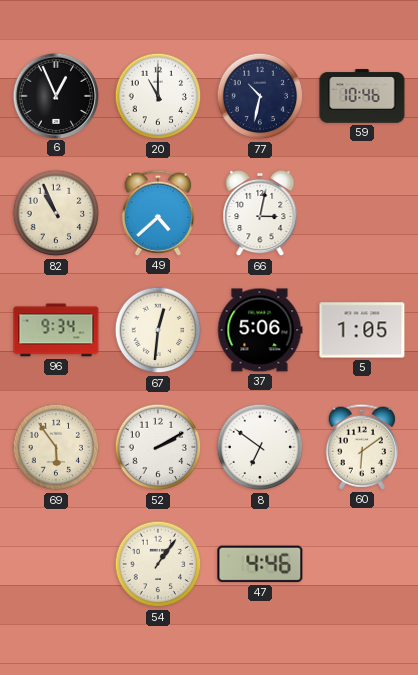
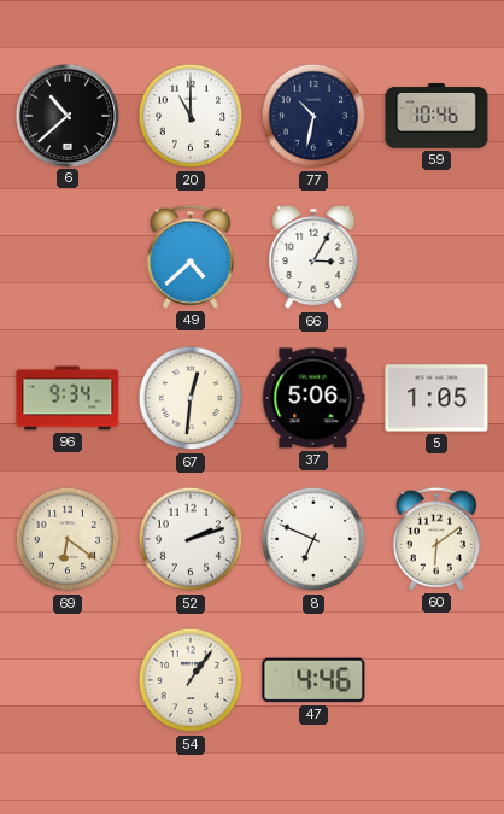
6: 12:56 -> 10:38 (66, 115)
82: 10:56 -> none (56, 213)
66: 3:02 -> 3:05 (313, 257)
69: 5:54 -> 6:21 (68, 539)
52: 2:10 -> 2:12 (191, 539)
8: 6:51 -> 6:49 (313, 539)
